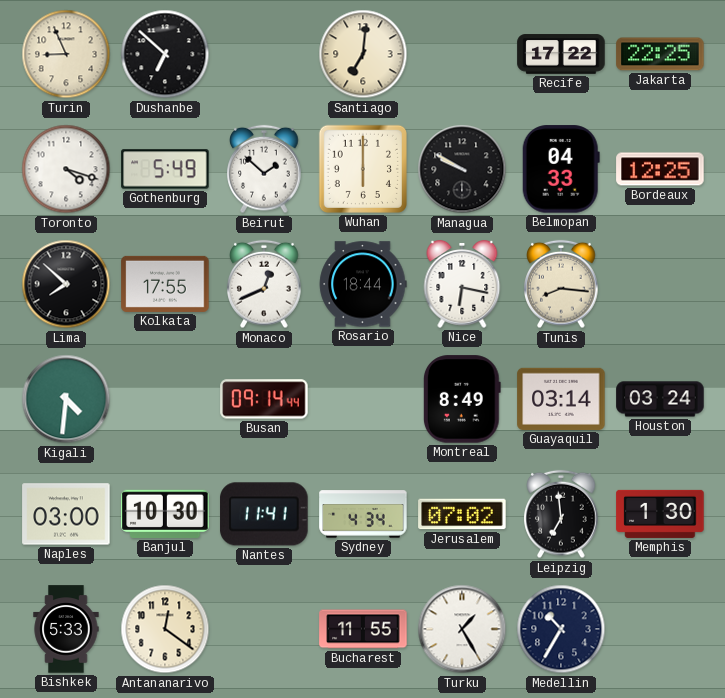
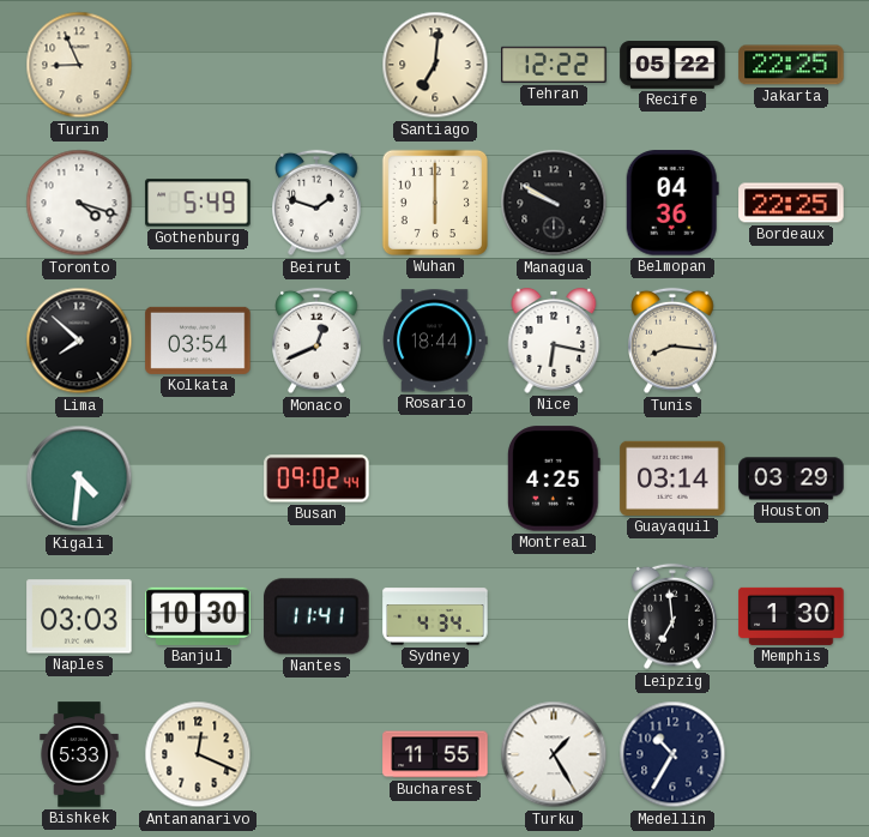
Dushanbe: 6:52 -> none (165, 54)
Tehran: none -> 12:22 (554, 65)
Recife: 17:22 -> 05:22 (672, 65)
Beirut: 1:52 -> 1:48 (316, 203)
Belmopan: 04:33 -> 04:36 (672, 203)
Bordeaux: 12:25 -> 22:25 (791, 203)
Kolkata: 17:55 -> 03:54 (198, 341)
Busan: 09:14 -> 09:02 (316, 478)
Montreal: 8:49 -> 4:25 (554, 478)
Houston: 03:24 -> 03:29 (791, 478)
Naples: 03:00 -> 03:03 (79, 616)
Jerusalem: 07:02 -> none (462, 514)
Antananarivo: 12:21 -> 12:19 (198, 754)
